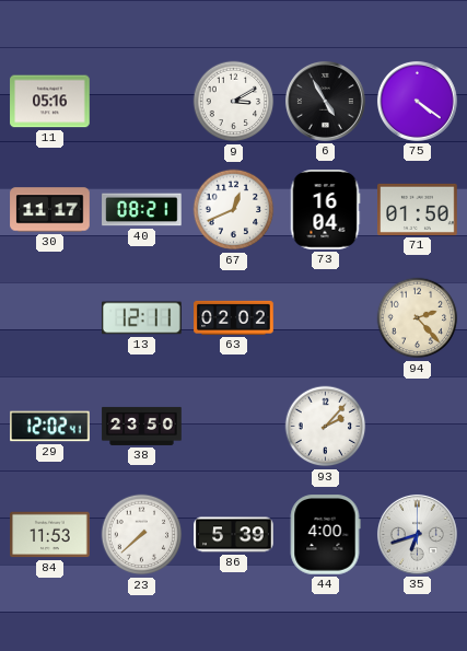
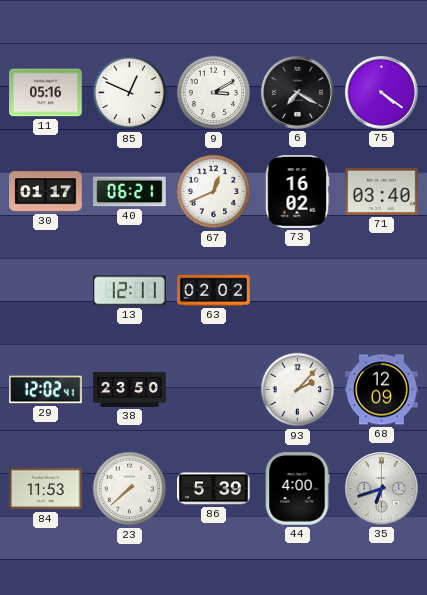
85: none -> 12:49 (130, 93)
6: 4:55 -> 7:20 (297, 92)
30: 11:17 -> 01:17 (46, 192)
40: 08:21 -> 06:21 (130, 192)
73: 16:04 -> 16:02 (297, 192)
71: 01:50 -> 03:40 (382, 191)
94: 2:23 -> none (418, 318)
68: none -> 12:09 (382, 390)
